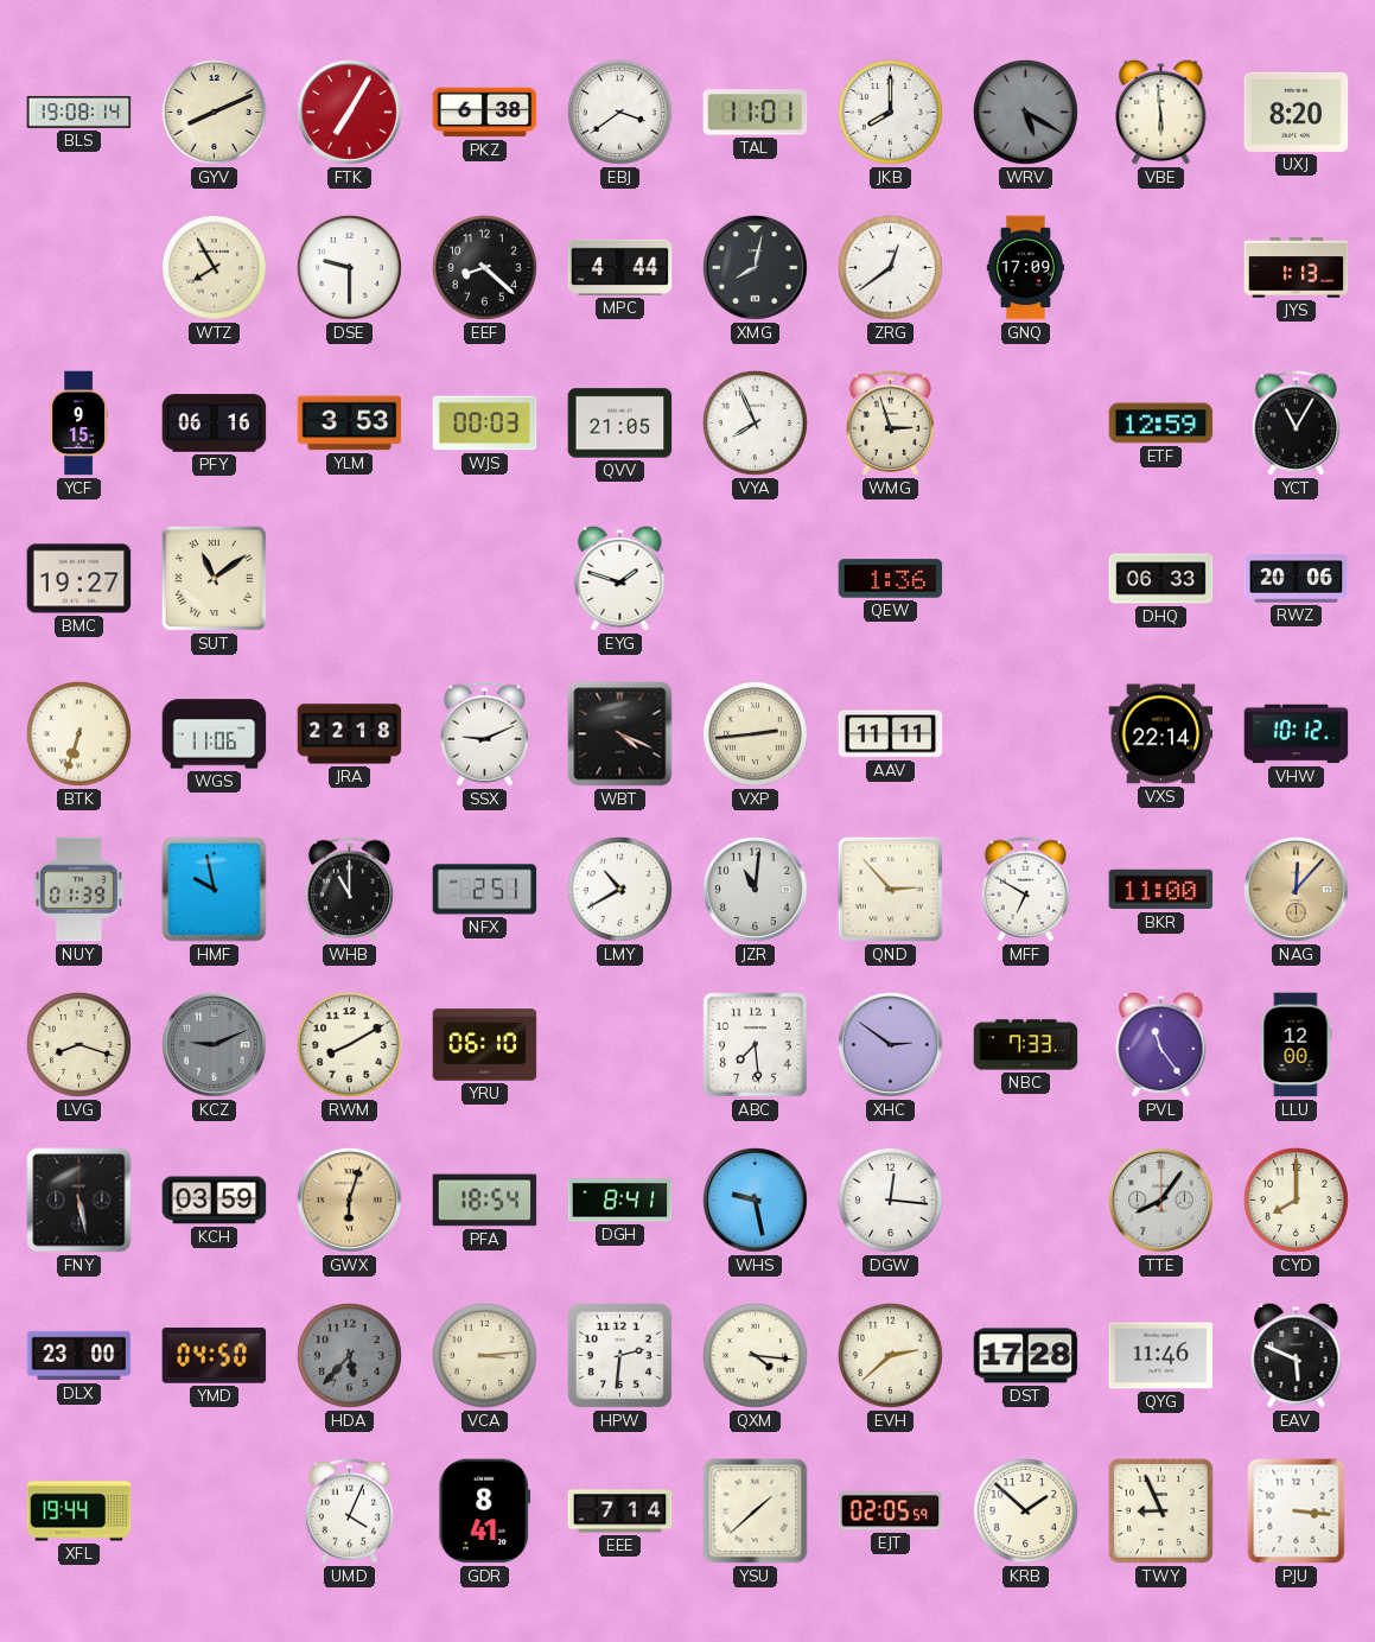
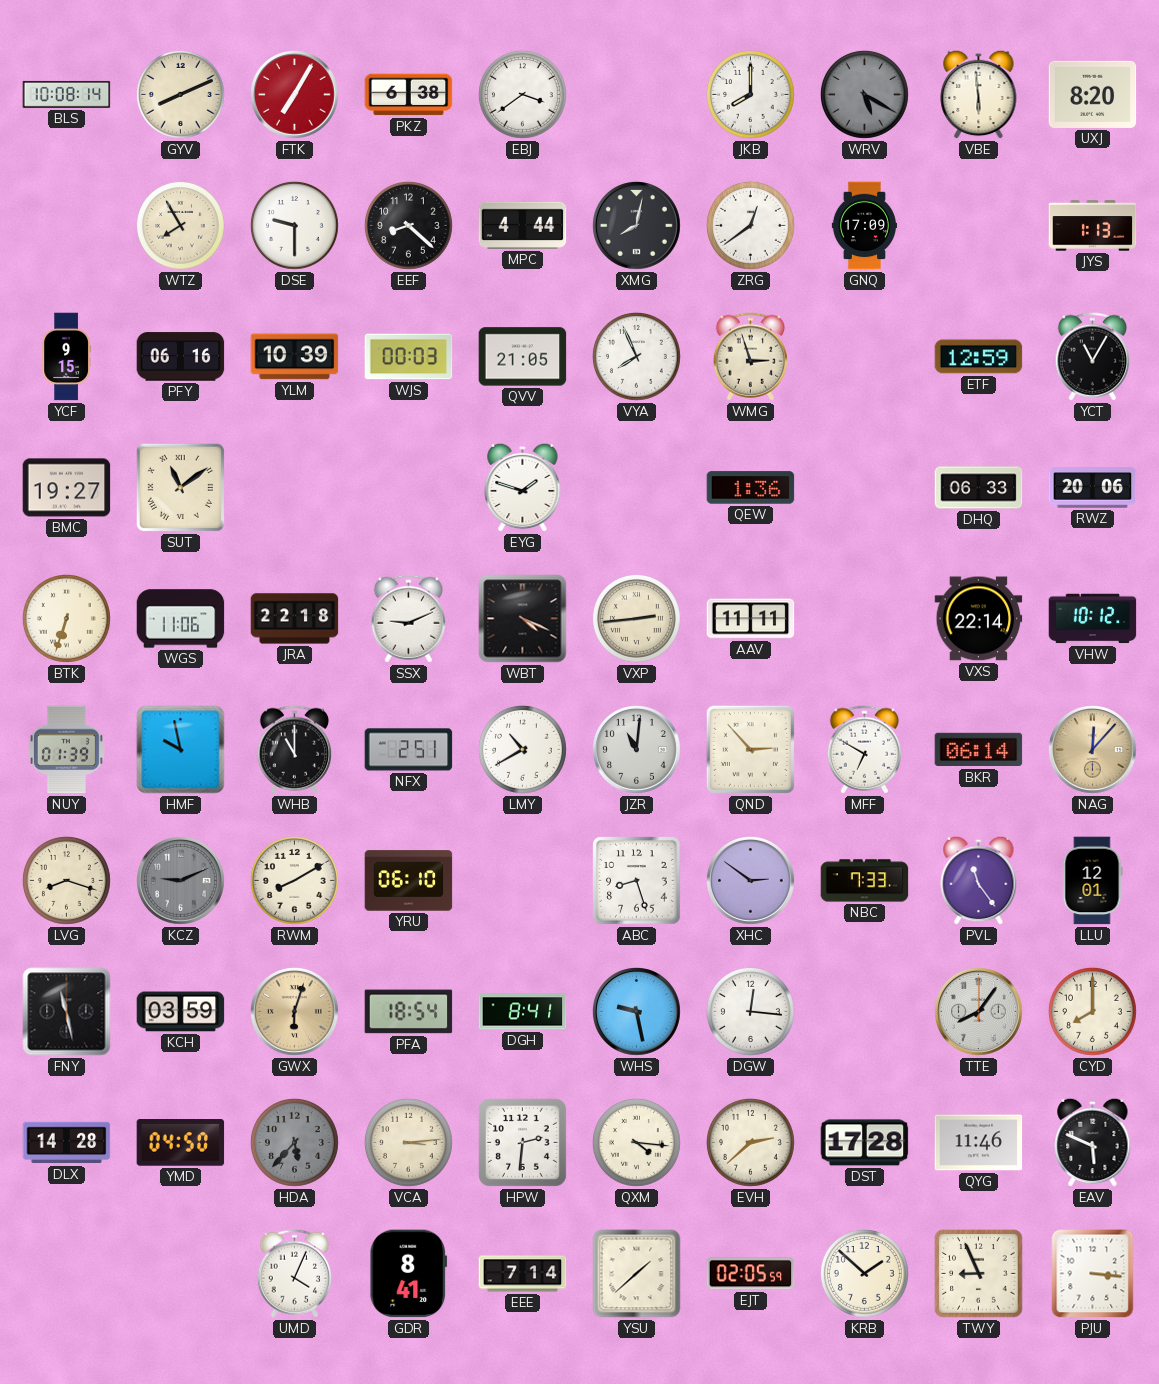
BLS: 19:08 -> 10:08 (67, 94)
TAL: 11:01 -> none (756, 113)
YLM: 3:53 -> 10:39 (295, 357)
BKR: 11:00 -> 06:14 (979, 750)
ABC: 7:29 -> 8:27 (637, 881)
LLU: 12:00 -> 12:01 (1092, 881)
FNY: 5:28 -> 11:28 (67, 1012)
DLX: 23:00 -> 14:28 (67, 1143)
XFL: 19:44 -> none (79, 1511)
